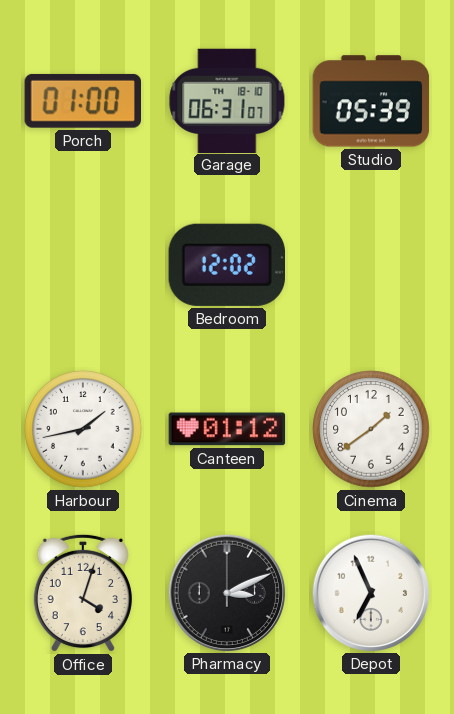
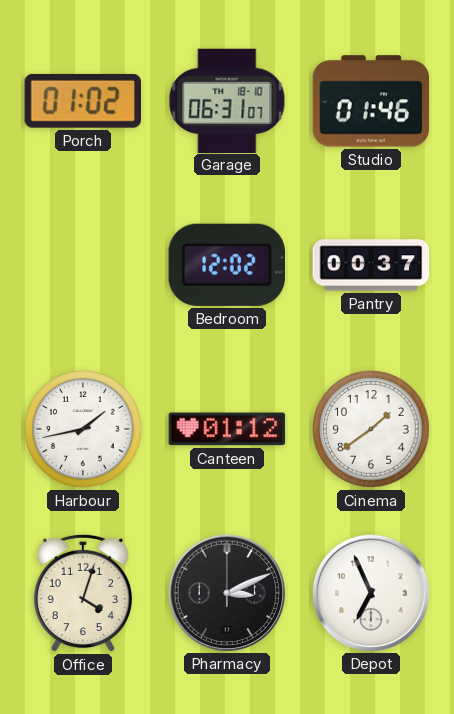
Porch: 01:00 -> 01:02 (82, 101)
Studio: 05:39 -> 01:46 (371, 101)
Pantry: none -> 00:37 (371, 265)
